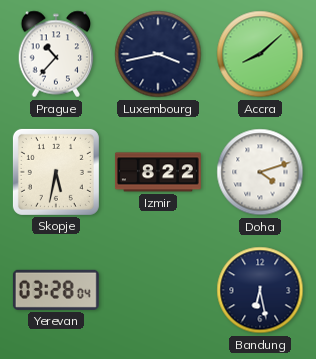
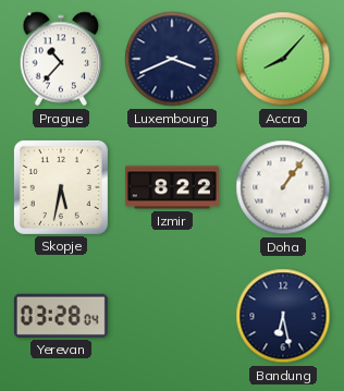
Luxembourg: 3:43 -> 3:41 (172, 59)
Accra: 8:08 -> 8:07 (283, 59)
Doha: 4:12 -> 1:06 (283, 187)
